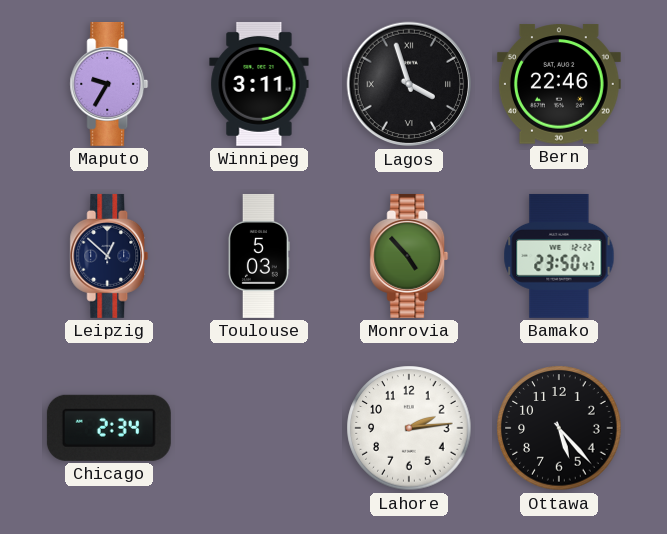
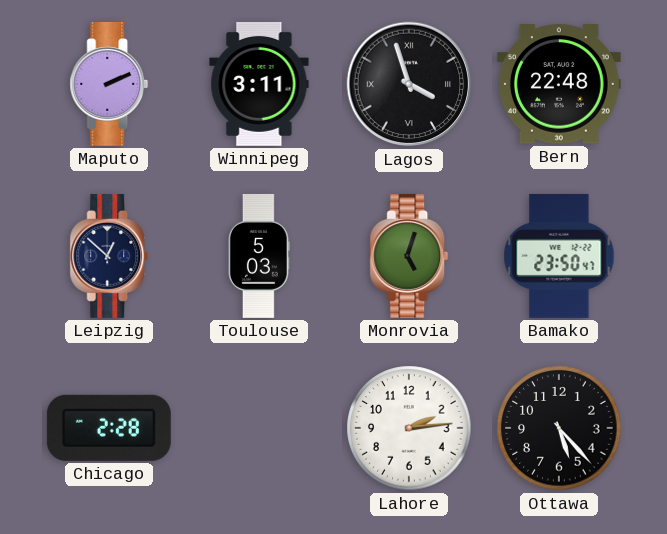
Maputo: 9:35 -> 2:11 (109, 84)
Bern: 22:46 -> 22:48 (559, 84)
Monrovia: 4:53 -> 5:03 (409, 256)
Chicago: 2:34 -> 2:28 (109, 428)
